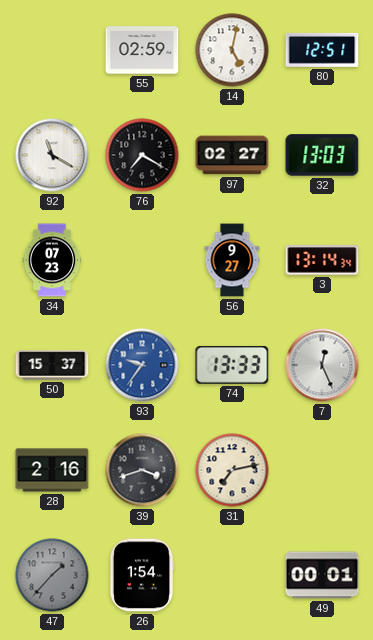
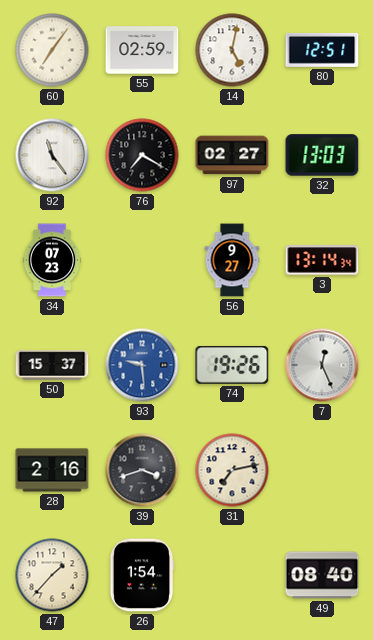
60: none -> 7:06 (52, 50)
92: 11:20 -> 11:24 (52, 155)
93: 9:36 -> 9:29 (142, 365)
74: 13:33 -> 19:26 (232, 365)
47 dial: grey -> cream (52, 575)
49: 00:01 -> 08:40 (322, 575)
